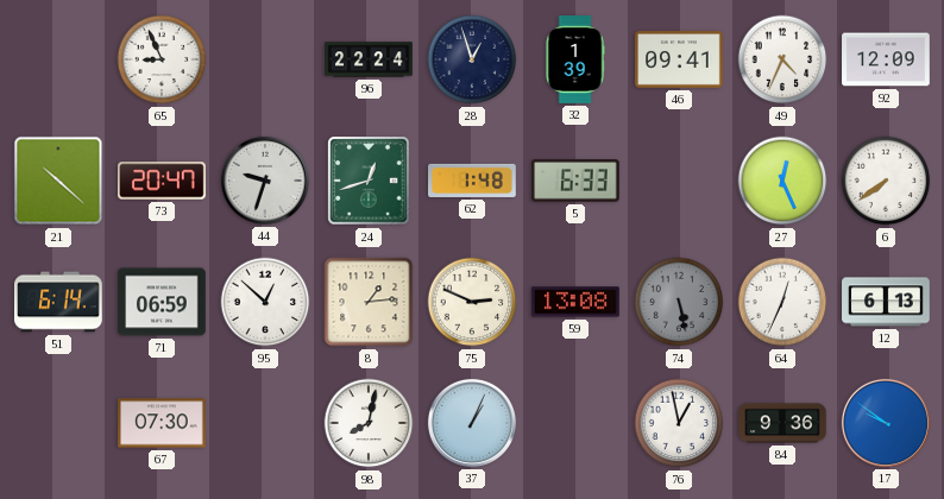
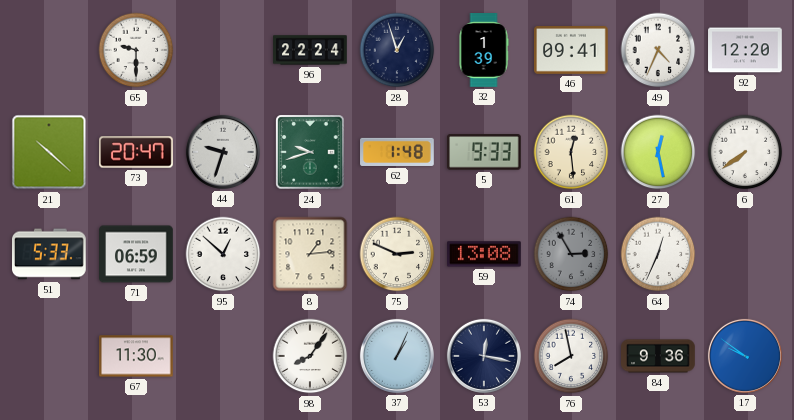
65: 8:56 -> 9:30 (136, 50)
92: 12:09 -> 12:20 (745, 50)
24: 12:42 -> 9:42 (310, 152)
5: 6:33 -> 9:33 (485, 152)
61: none -> 12:29 (571, 152)
27: 12:26 -> 12:28 (658, 152)
51: 6:14 -> 5:33 (50, 254)
74: 5:28 -> 2:55 (571, 254)
12: 6:13 -> none (886, 302)
67: 07:30 -> 11:30 (136, 356)
98: 8:02 -> 8:06 (310, 356)
53: none -> 12:17 (484, 356)
76: 12:58 -> 7:58 (571, 356)
